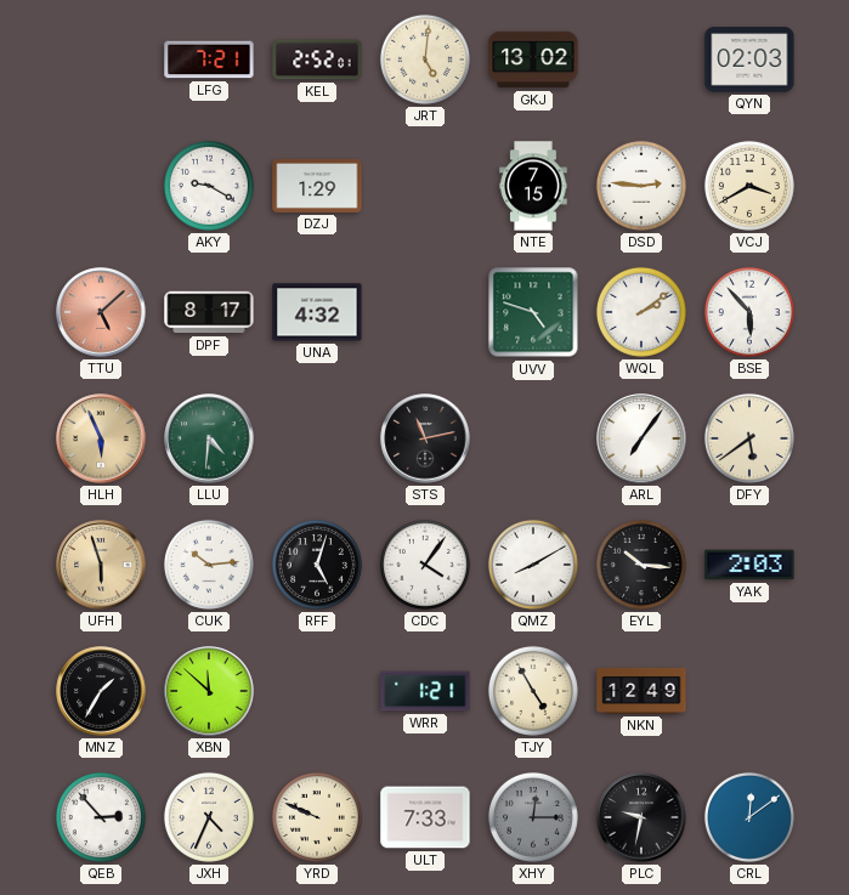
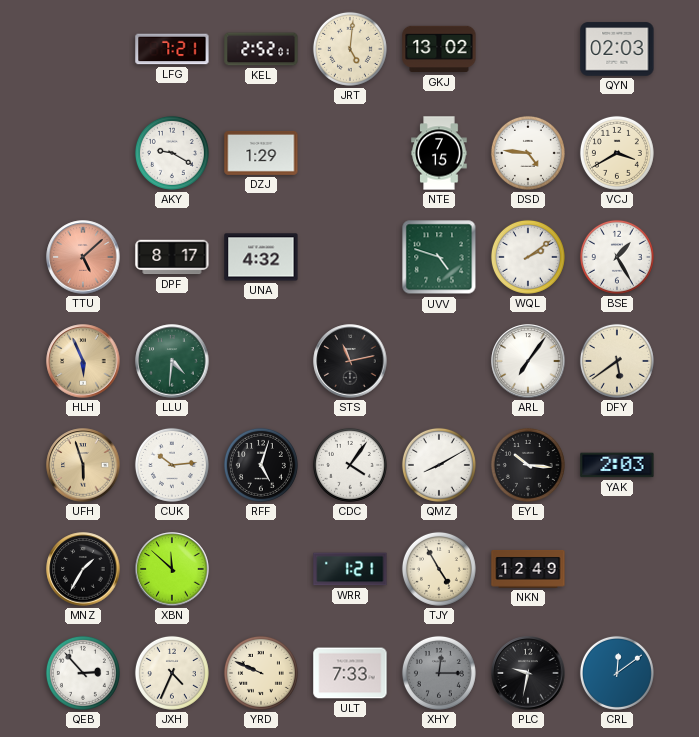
DSD: 2:46 -> 4:46 (528, 153)
BSE: 5:53 -> 1:25 (617, 257)
